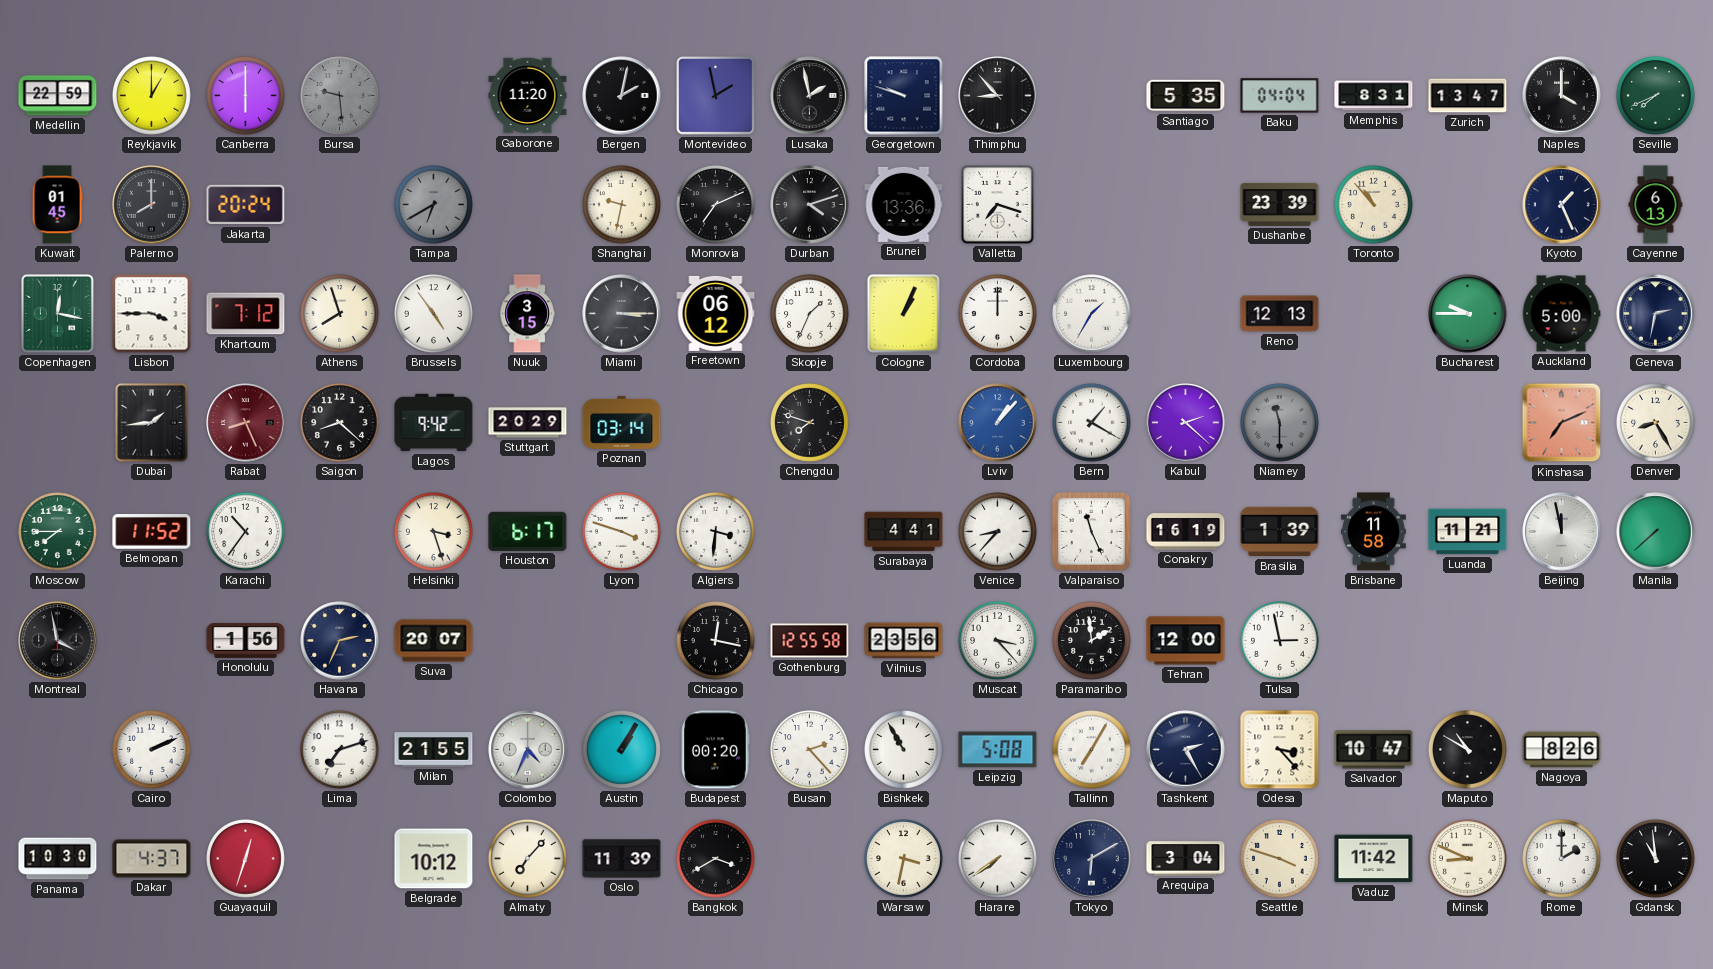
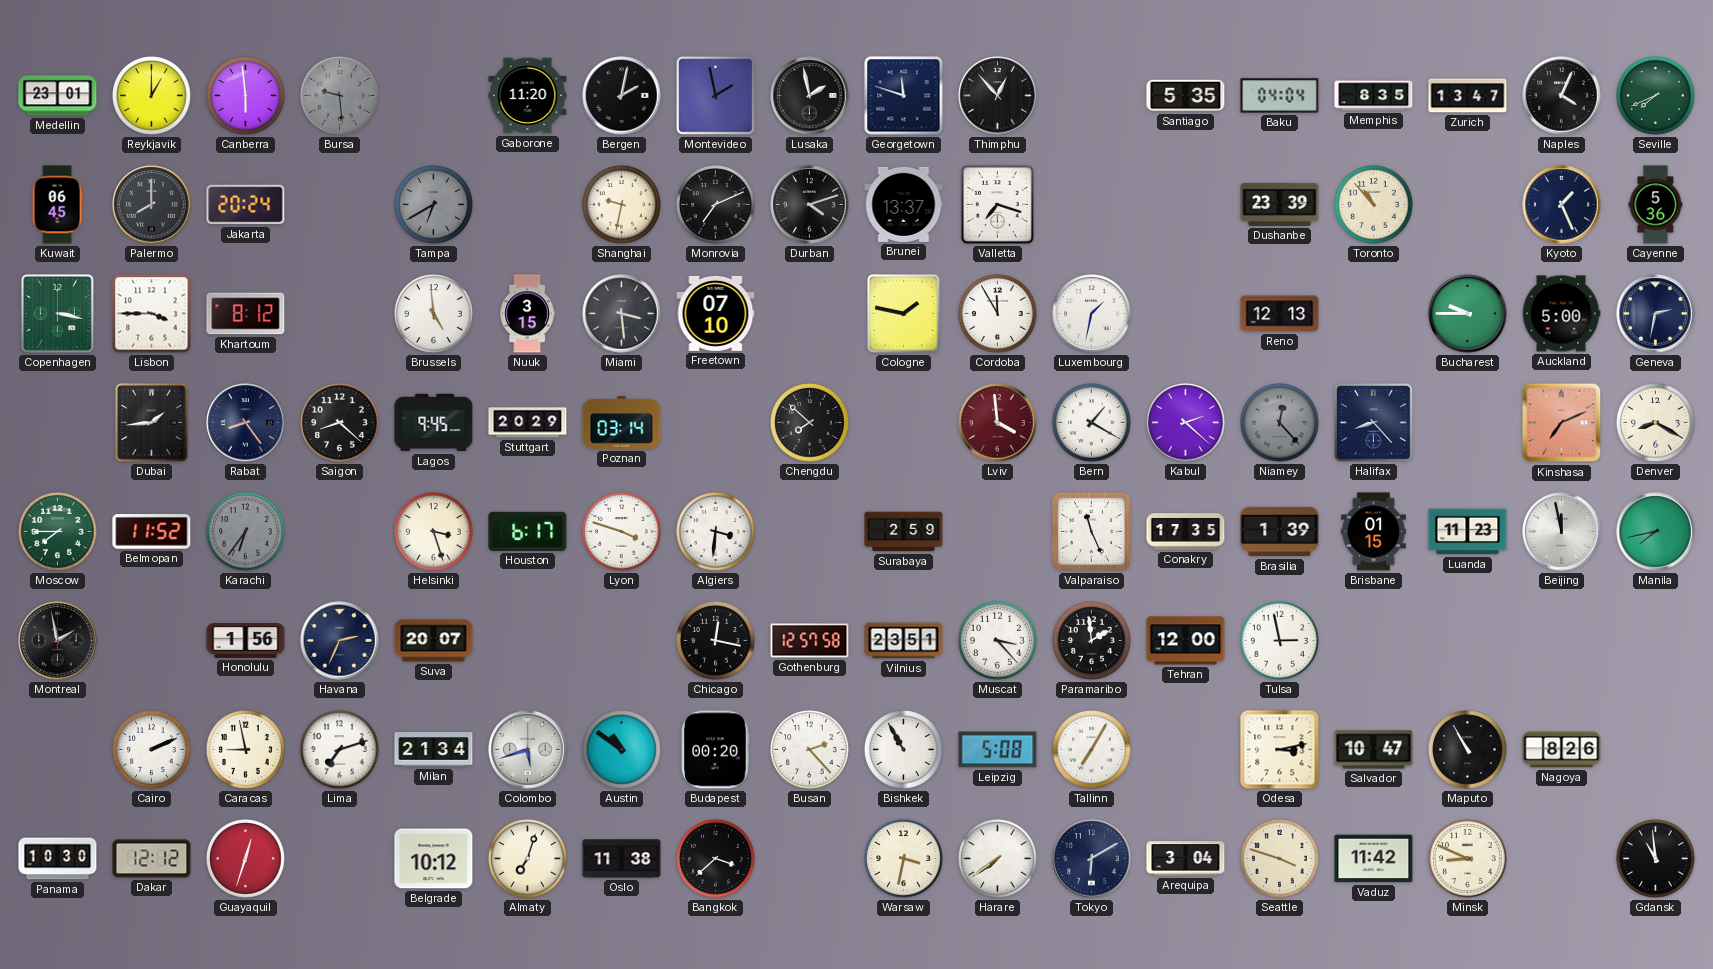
Medellin: 22:59 -> 23:01 (58, 96)
Canberra: 6:00 -> 5:59 (246, 96)
Georgetown: 9:48 -> 11:48 (904, 96)
Thimphu: 8:53 -> 12:53 (998, 96)
Memphis: 8:31 -> 8:35 (1374, 96)
Naples: 4:00 -> 4:04 (1562, 96)
Kuwait: 01:45 -> 06:45 (57, 205)
Brunei: 13:36 -> 13:37 (904, 204)
Cayenne: 6:13 -> 5:36 (1656, 205)
Copenhagen: 12:17 -> 3:17 (57, 314)
Khartoum: 7:12 -> 8:12 (246, 314)
Athens: 7:57 -> none (340, 314)
Brussels: 4:54 -> 4:59 (434, 314)
Miami: 3:15 -> 3:29 (622, 314)
Freetown: 06:12 -> 07:10 (716, 313)
Skopje: 1:34 -> none (810, 314)
Cologne: 1:04 -> 1:47 (903, 314)
Cordoba: 12:00 -> 11:55 (998, 314)
Luxembourg: 1:35 -> 1:32 (1092, 314)
Rabat: 8:26 -> 8:24 (246, 423)
Rabat dial: burgundy -> navy (246, 423)
Lagos: 9:42 -> 9:45 (434, 423)
Chengdu: 7:48 -> 7:52 (810, 423)
Lviv: 1:07 -> 3:59 (998, 423)
Lviv dial: blue -> burgundy (998, 423)
Niamey: 11:30 -> 12:23 (1280, 423)
Halifax: none -> 8:23 (1374, 423)
Denver: 8:25 -> 8:20 (1656, 423)
Karachi: 10:36 -> 6:36 (246, 532)
Karachi dial: white -> grey (246, 532)
Surabaya: 4:41 -> 2:59 (904, 532)
Venice: 8:37 -> none (998, 532)
Conakry: 16:19 -> 17:35 (1186, 532)
Brisbane: 11:58 -> 01:15 (1373, 532)
Luanda: 11:21 -> 11:23 (1468, 532)
Manila: 7:38 -> 7:43 (1656, 532)
Montreal: 3:58 -> 1:58 (58, 641)
Gothenburg: 12:55 -> 12:57 (810, 641)
Vilnius: 23:56 -> 23:51 (904, 641)
Caracas: none -> 8:58 (246, 750)
Milan: 21:55 -> 21:34 (434, 750)
Colombo: 4:34 -> 5:42 (528, 750)
Austin: 1:05 -> 10:51 (622, 750)
Tashkent: 2:25 -> none (1186, 750)
Odesa: 3:23 -> 3:13 (1280, 750)
Maputo: 10:50 -> 10:55 (1468, 750)
Dakar: 4:37 -> 12:12 (152, 859)
Almaty: 7:07 -> 7:03 (528, 859)
Oslo: 11:39 -> 11:38 (622, 859)
Bangkok: 3:40 -> 3:38 (716, 859)
Rome: 2:00 -> none (1562, 859)
